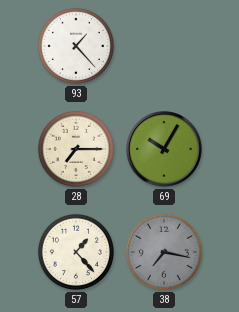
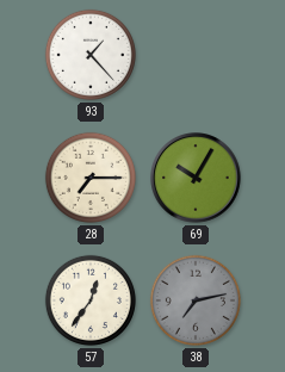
57: 1:23 -> 12:36 (91, 300)
38: 7:17 -> 7:13 (196, 300)
